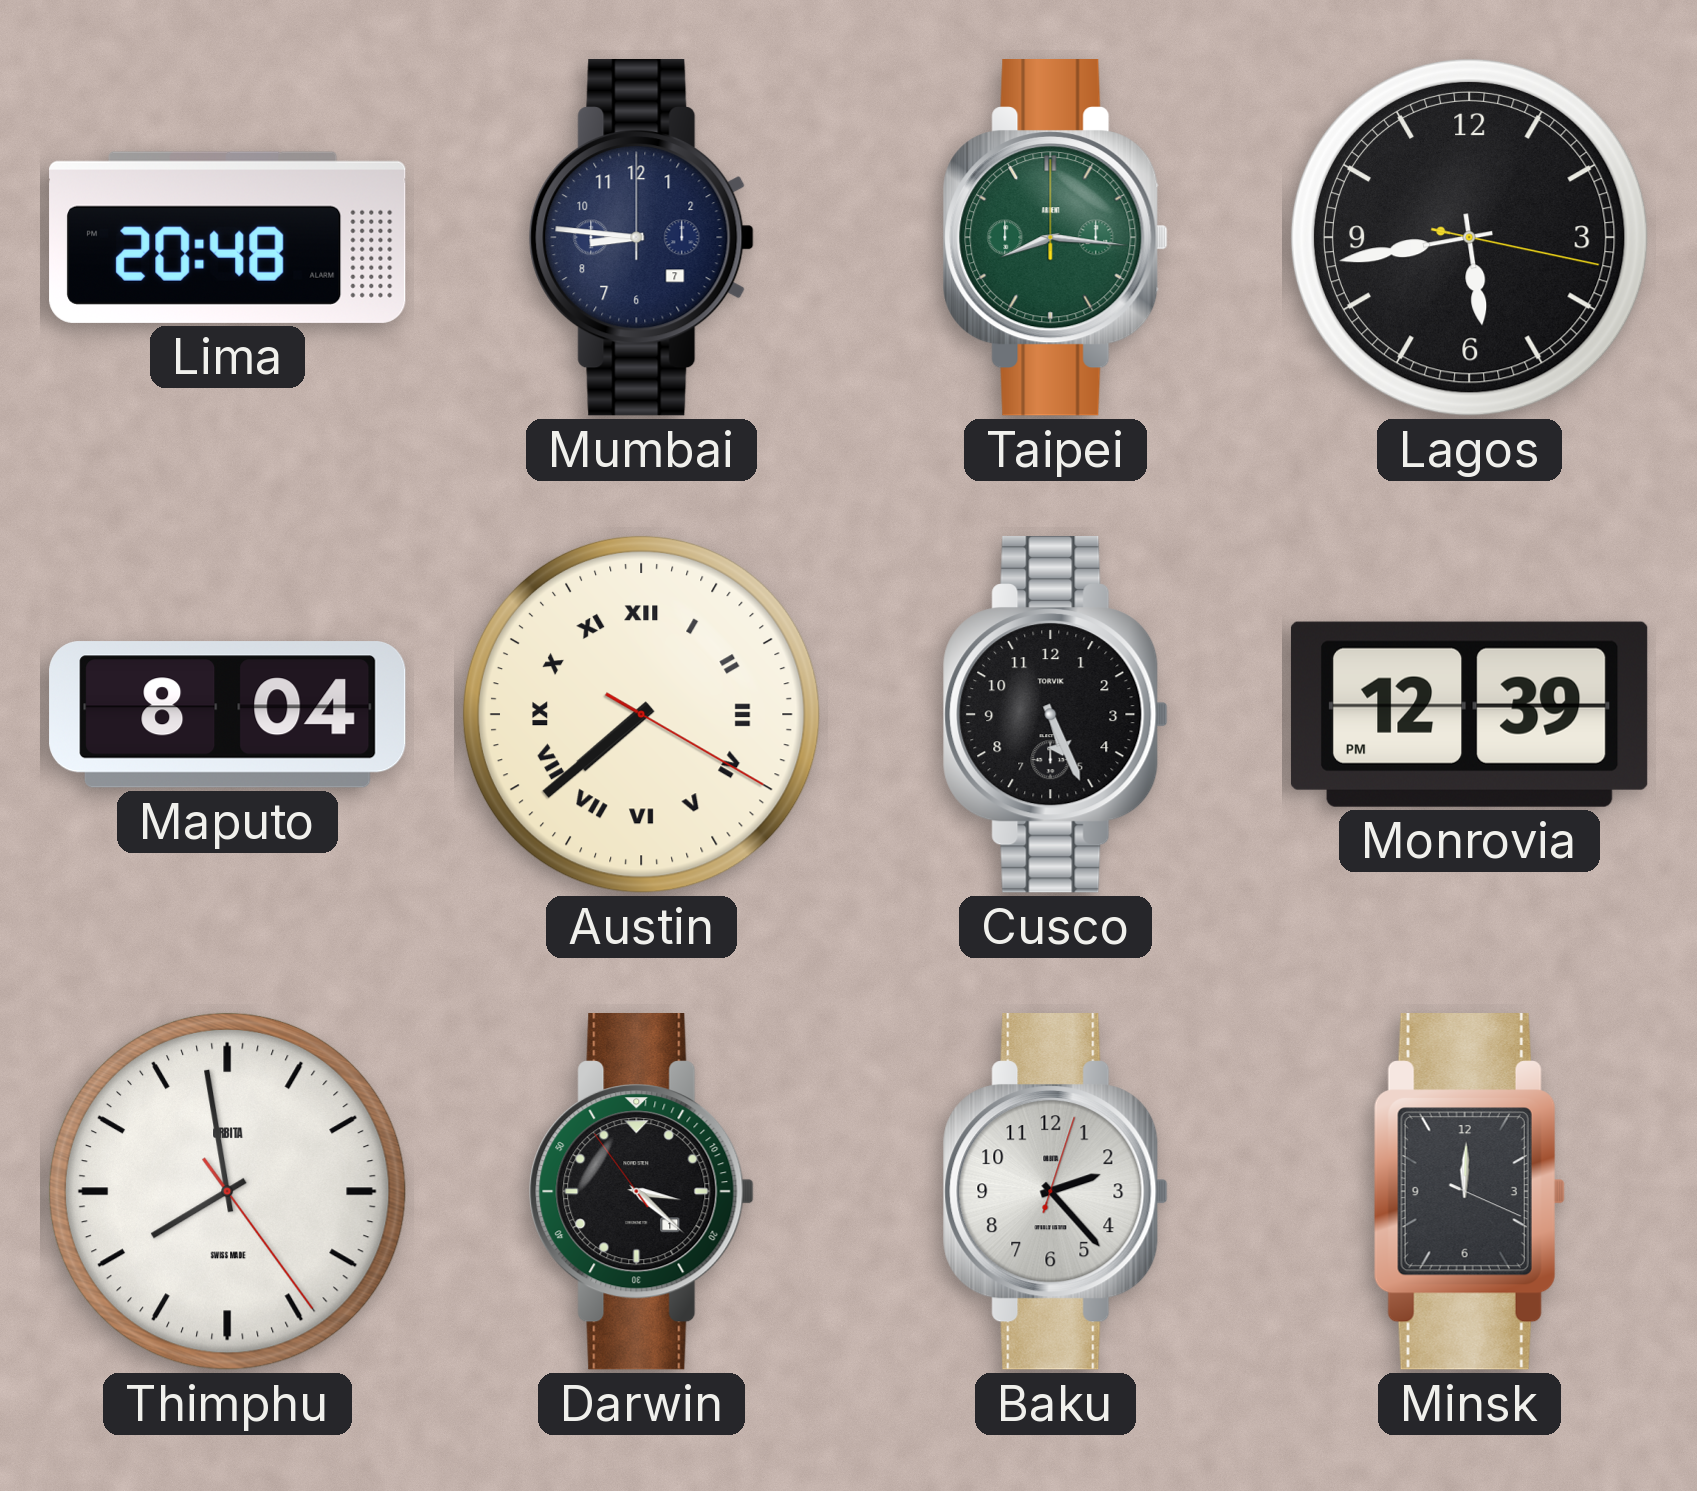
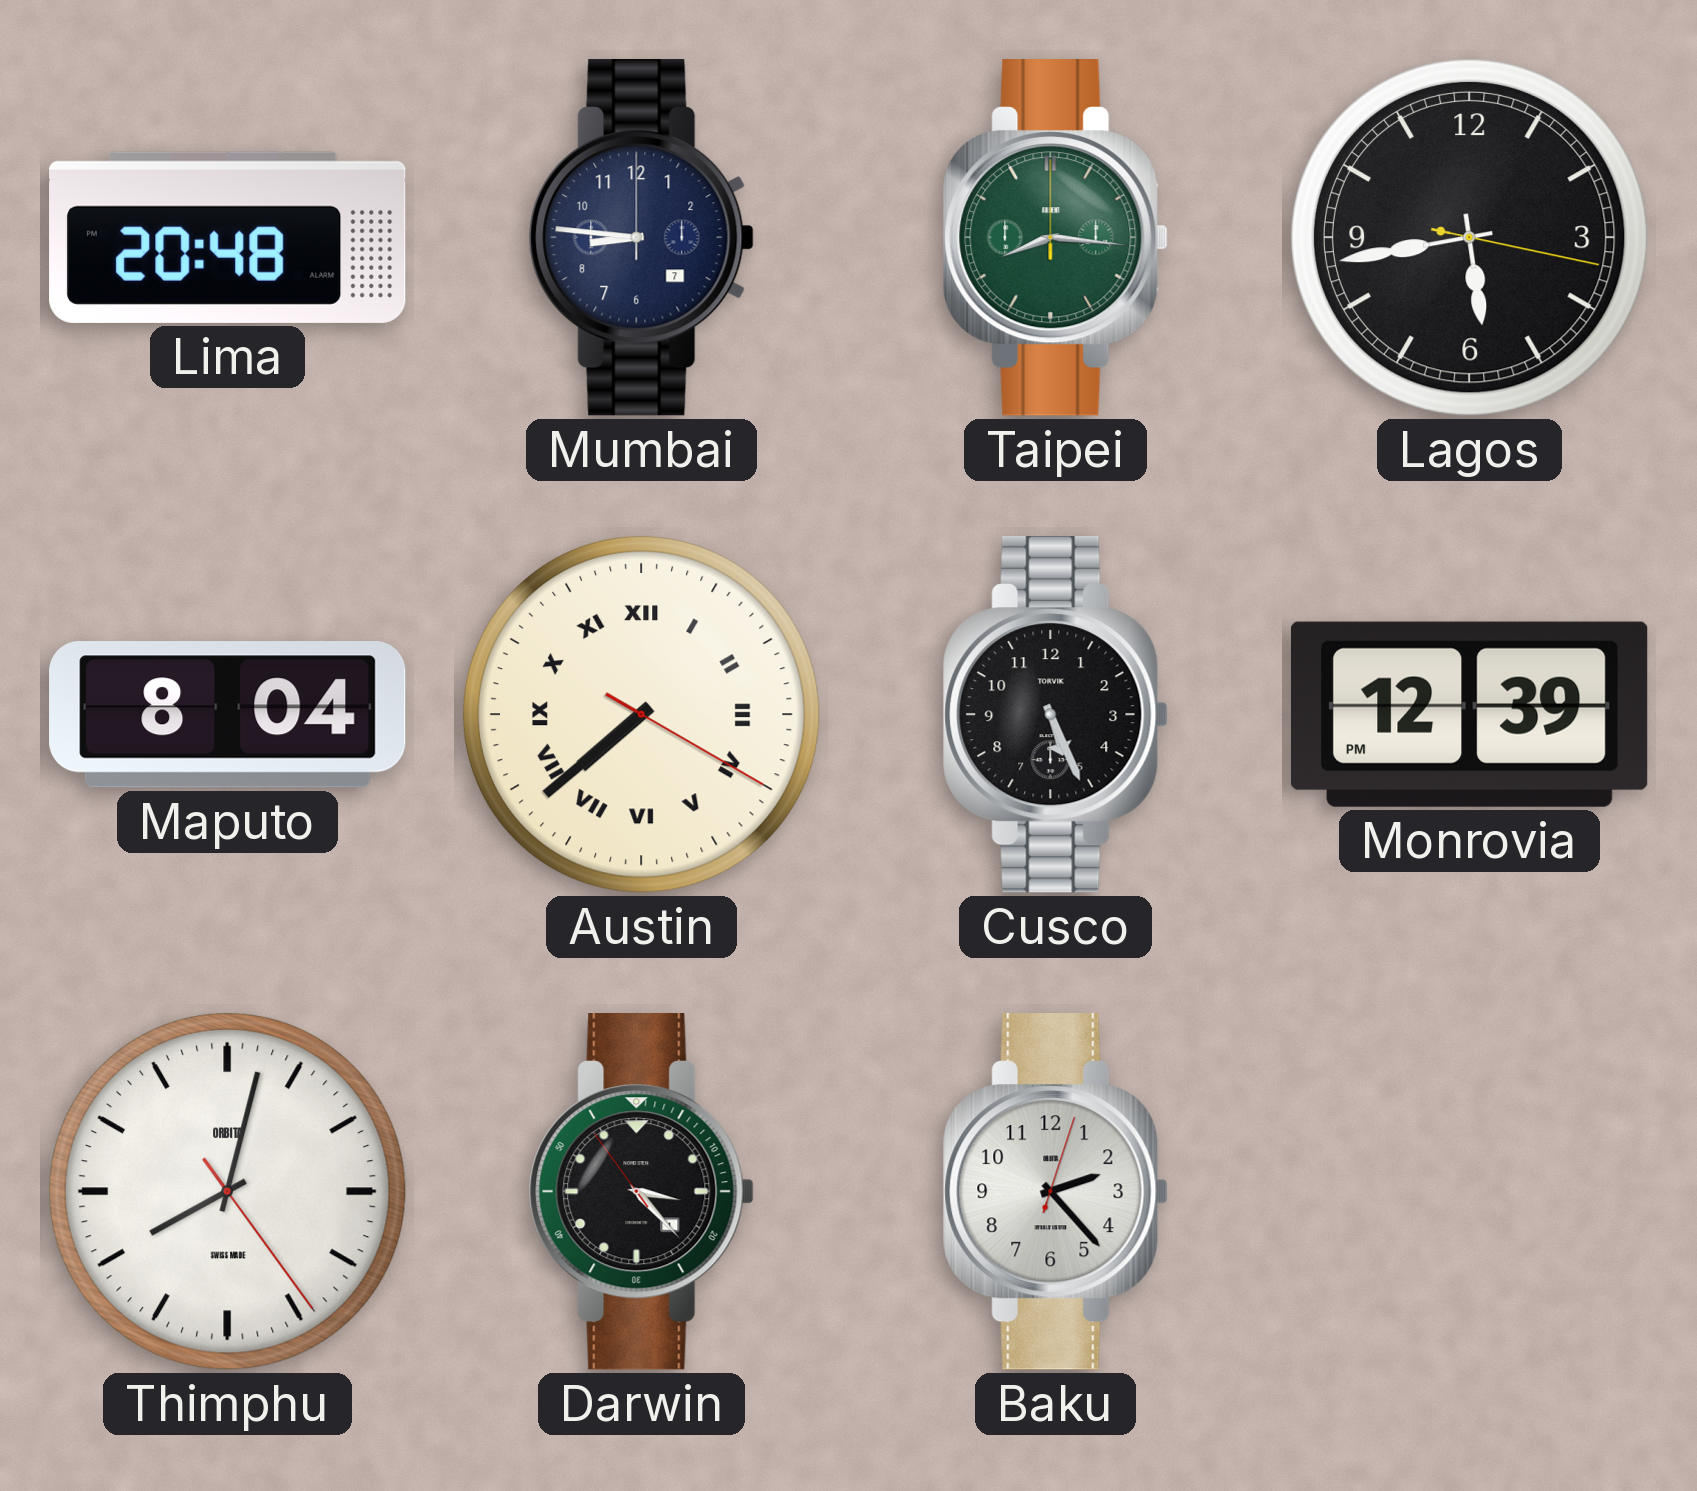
Thimphu: 7:58 -> 8:02 (227, 1191)
Darwin: 3:21 -> 3:22 (641, 1192)
Minsk: 12:00 -> none (1469, 1192)
